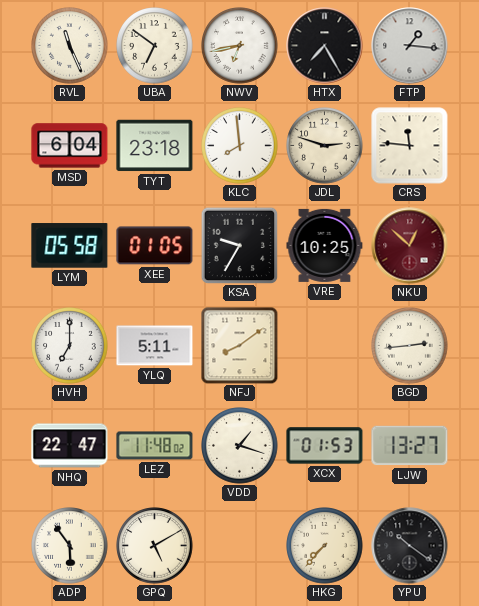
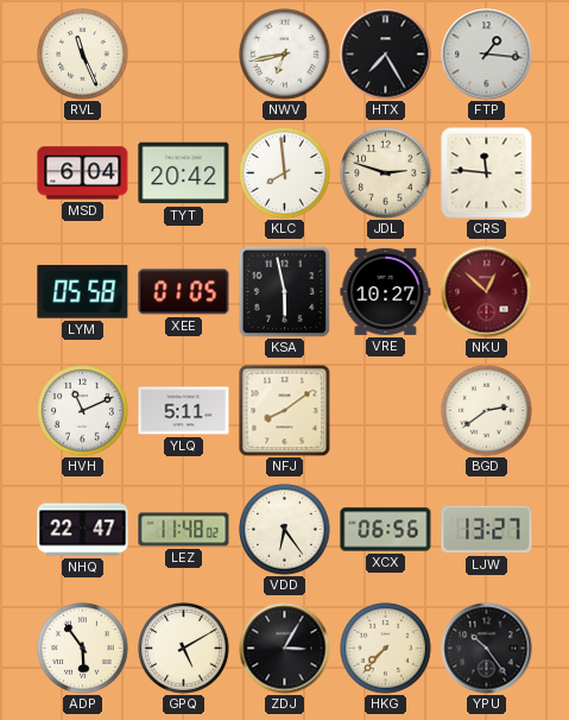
UBA: 6:51 -> none (155, 46)
TYT: 23:18 -> 20:42 (184, 173)
KSA: 9:35 -> 5:58 (284, 291)
VRE: 10:25 -> 10:27 (386, 291)
HVH: 7:00 -> 11:11 (83, 411)
BGD: 2:44 -> 2:39 (487, 411)
VDD: 1:18 -> 6:24 (285, 530)
XCX: 01:53 -> 06:56 (386, 530)
ZDJ: none -> 3:05 (285, 649)
YPU: 10:21 -> 10:24 (487, 649)
